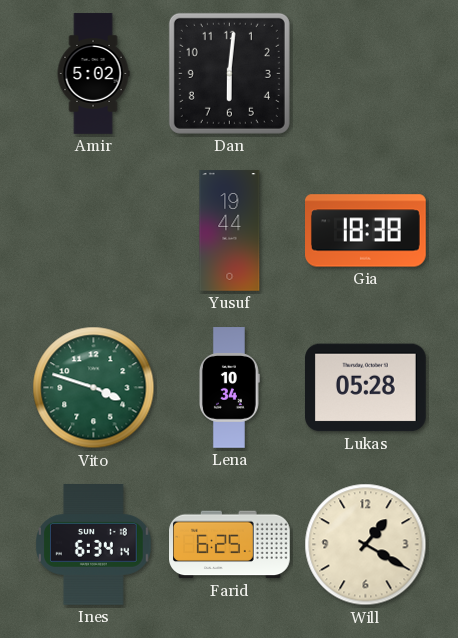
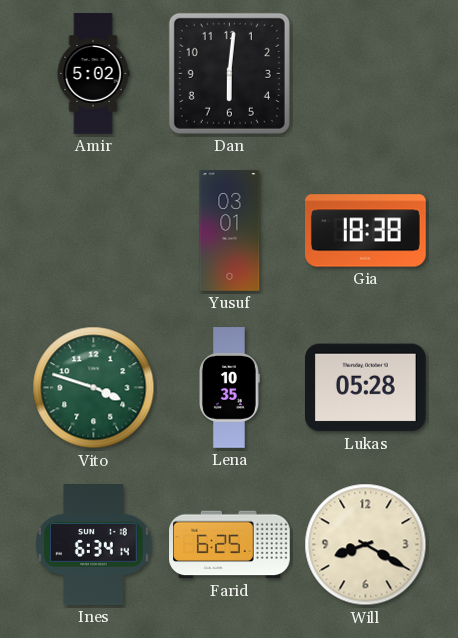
Yusuf: 19:44 -> 03:01 (230, 231)
Lena: 10:34 -> 10:35 (229, 388)
Will: 1:20 -> 8:20 (366, 545)
